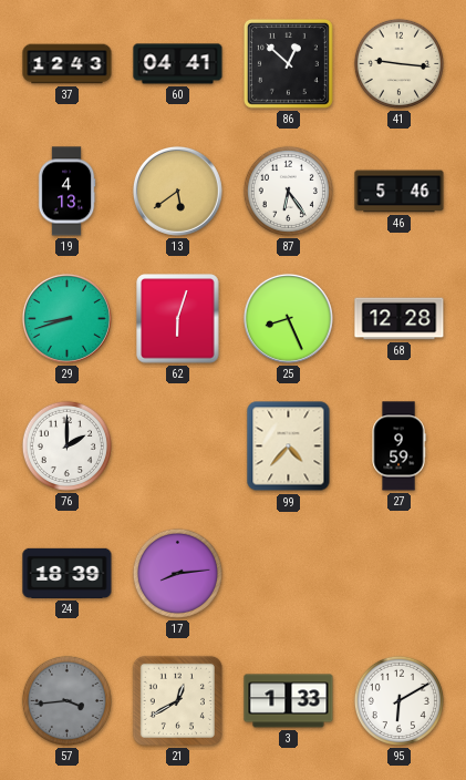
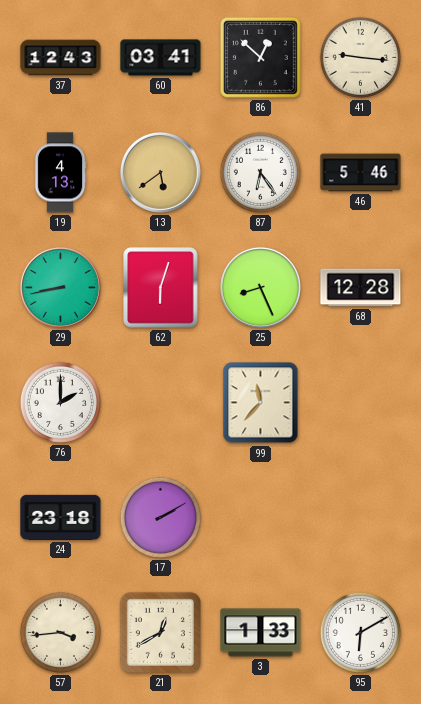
60: 04:41 -> 03:41 (161, 58)
29: 8:42 -> 8:43 (60, 287)
99: 4:37 -> 11:37 (261, 403)
27: 9:59 -> none (398, 447)
24: 18:39 -> 23:18 (61, 517)
17: 8:14 -> 2:10 (160, 517)
57 dial: grey -> cream (60, 632)
